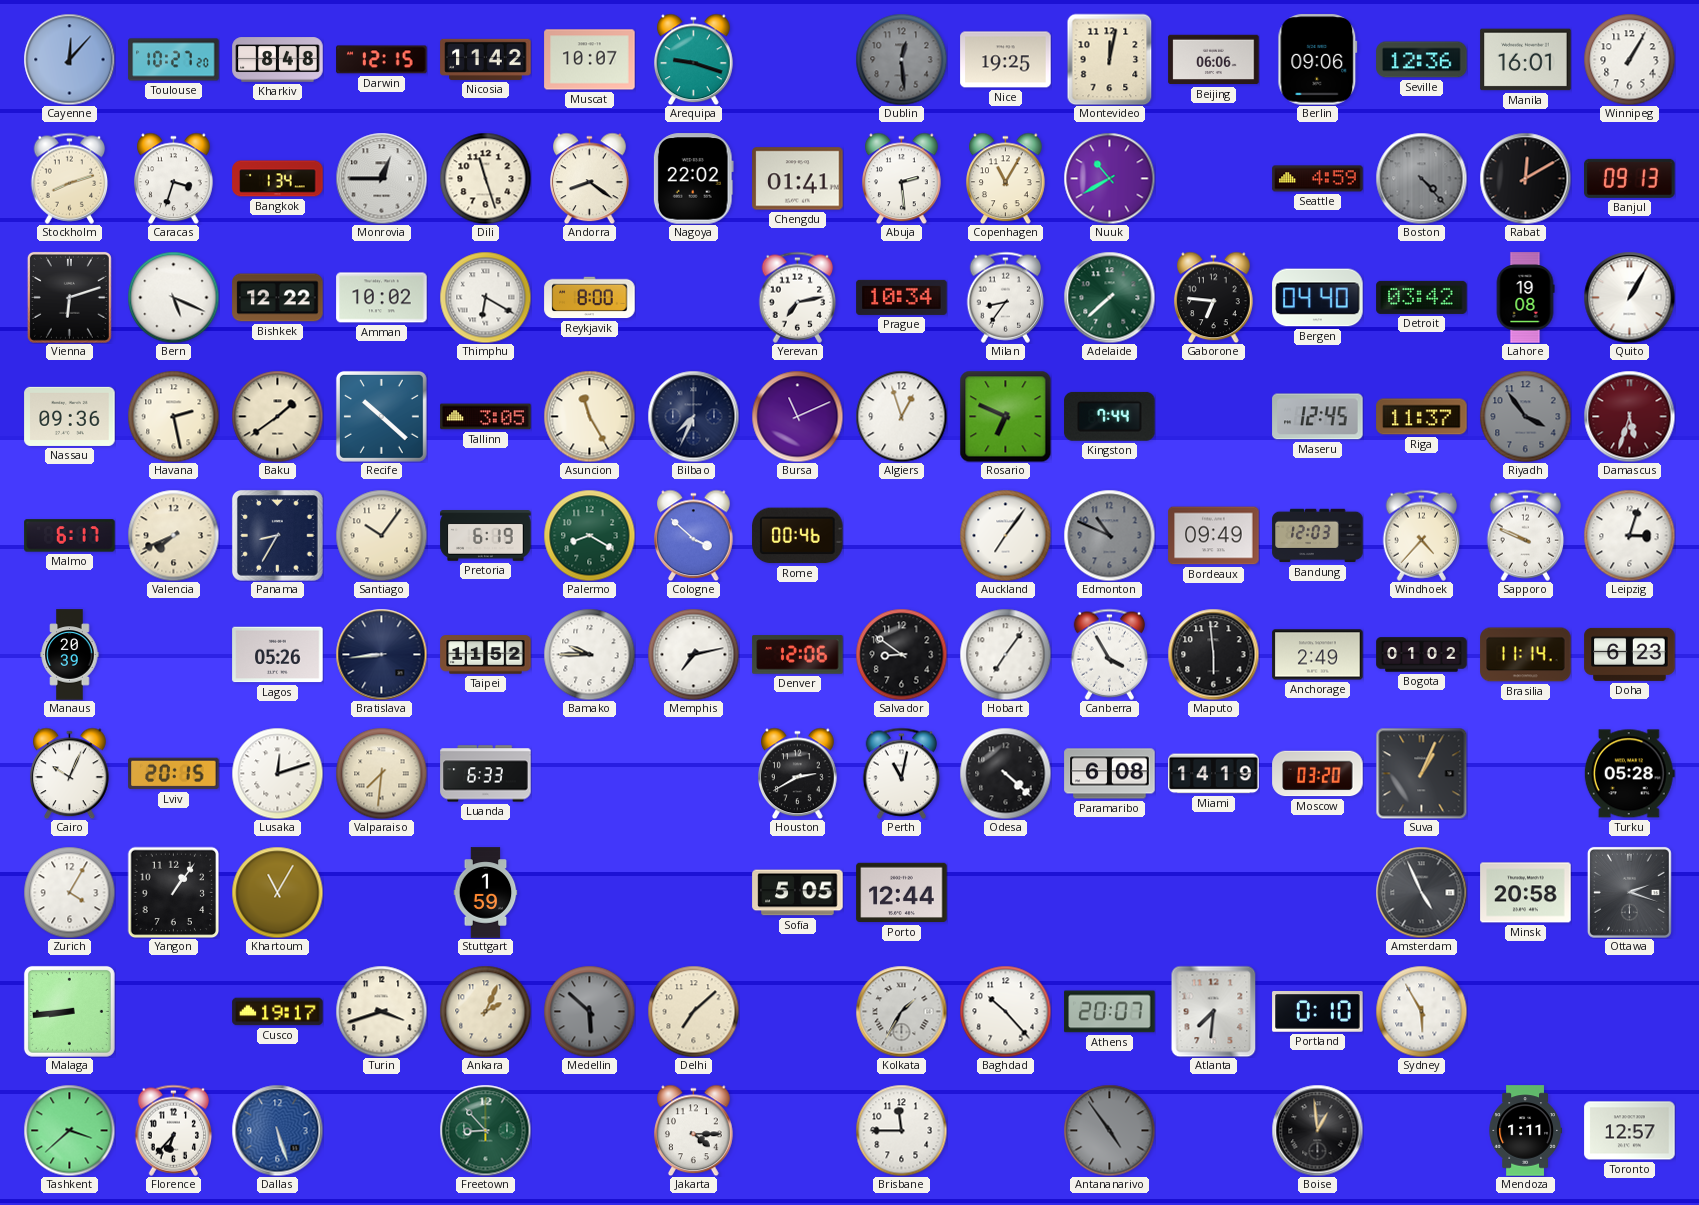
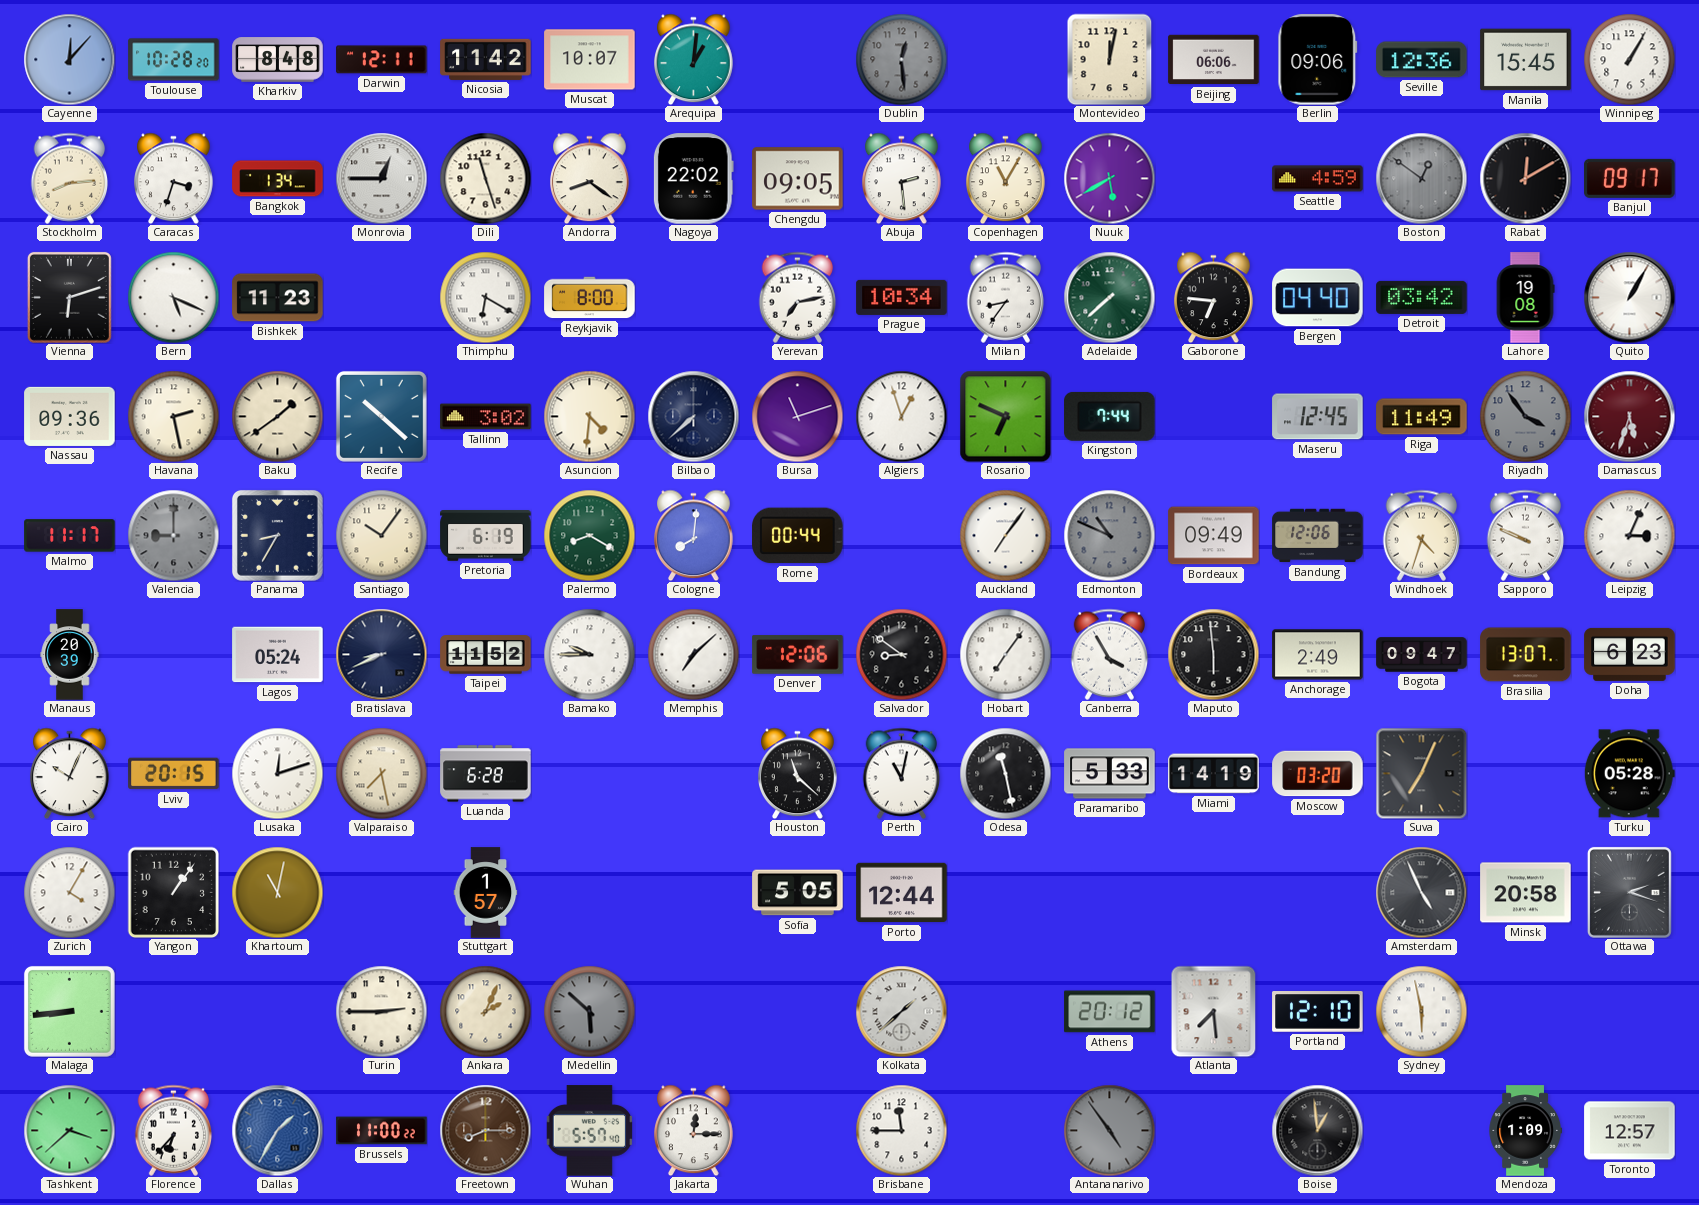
Toulouse: 10:27 -> 10:28 (174, 60)
Darwin: 12:15 -> 12:11 (382, 60)
Arequipa: 9:18 -> 1:01 (694, 59)
Nice: 19:25 -> none (1006, 60)
Manila: 16:01 -> 15:45 (1526, 60)
Stockholm: 8:12 -> 8:14 (70, 178)
Chengdu: 01:41 -> 09:05 (798, 179)
Nuuk: 10:40 -> 5:40 (1109, 178)
Boston: 4:23 -> 12:51 (1421, 178)
Banjul: 09:13 -> 09:17 (1630, 178)
Bishkek: 12:22 -> 11:23 (278, 298)
Amman: 10:02 -> none (382, 298)
Tallinn: 3:05 -> 3:02 (486, 417)
Asuncion: 11:25 -> 4:31 (589, 416)
Bilbao: 7:34 -> 7:38 (693, 416)
Bursa: 11:11 -> 11:12 (797, 416)
Riga: 11:37 -> 11:49 (1422, 417)
Malmo: 6:17 -> 11:17 (70, 536)
Valencia: 7:41 -> 9:00 (173, 535)
Valencia dial: cream -> grey (173, 535)
Cologne: 3:52 -> 8:01 (694, 535)
Rome: 00:46 -> 00:44 (798, 536)
Bandung: 12:03 -> 12:06 (1318, 536)
Windhoek: 4:37 -> 4:33 (1422, 535)
Leipzig: 3:03 -> 3:04 (1629, 535)
Lagos: 05:26 -> 05:24 (278, 655)
Bratislava: 8:44 -> 8:41 (381, 654)
Memphis: 7:13 -> 7:08 (693, 654)
Bogota: 01:02 -> 09:47 (1422, 655)
Brasilia: 11:14 -> 13:07 (1526, 655)
Valparaiso: 7:31 -> 7:28 (381, 773)
Luanda: 6:33 -> 6:28 (486, 774)
Houston: 2:40 -> 11:22 (798, 773)
Odesa: 4:22 -> 11:28 (1005, 773)
Paramaribo: 6:08 -> 5:33 (1110, 774)
Suva: 1:04 -> 7:04 (1421, 773)
Khartoum: 11:05 -> 11:02 (277, 892)
Stuttgart: 1:59 -> 1:57 (486, 893)
Cusco: 19:17 -> none (278, 1012)
Turin: 3:42 -> 2:45 (381, 1011)
Delhi: 7:08 -> none (693, 1011)
Kolkata: 1:35 -> 1:38 (901, 1011)
Baghdad: 10:23 -> none (1005, 1011)
Athens: 20:07 -> 20:12 (1110, 1012)
Atlanta: 7:31 -> 7:29 (1214, 1011)
Portland: 0:10 -> 12:10 (1318, 1012)
Sydney: 5:55 -> 5:58 (1421, 1011)
Dallas: 5:27 -> 1:35 (277, 1130)
Brussels: none -> 11:00 (382, 1131)
Freetown: 8:53 -> 8:15 (485, 1130)
Freetown dial: green -> brown (485, 1130)
Wuhan: none -> 5:57 (590, 1131)
Jakarta: 4:15 -> 12:15 (694, 1130)
Mendoza: 1:11 -> 1:09 (1525, 1131)
